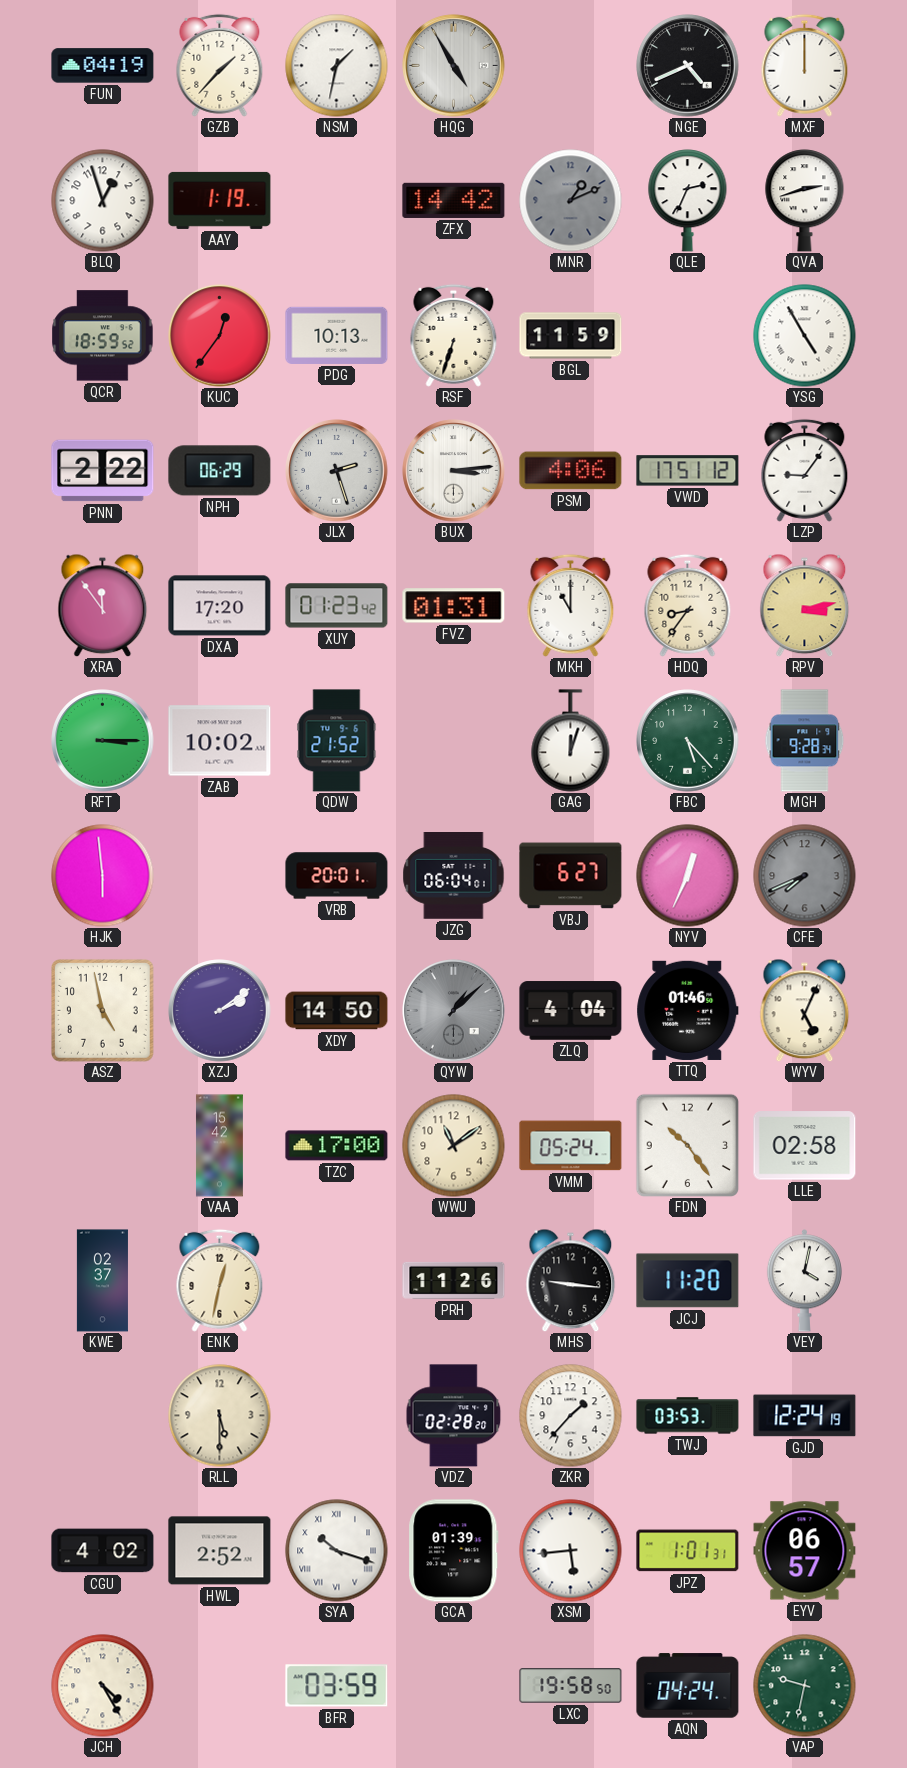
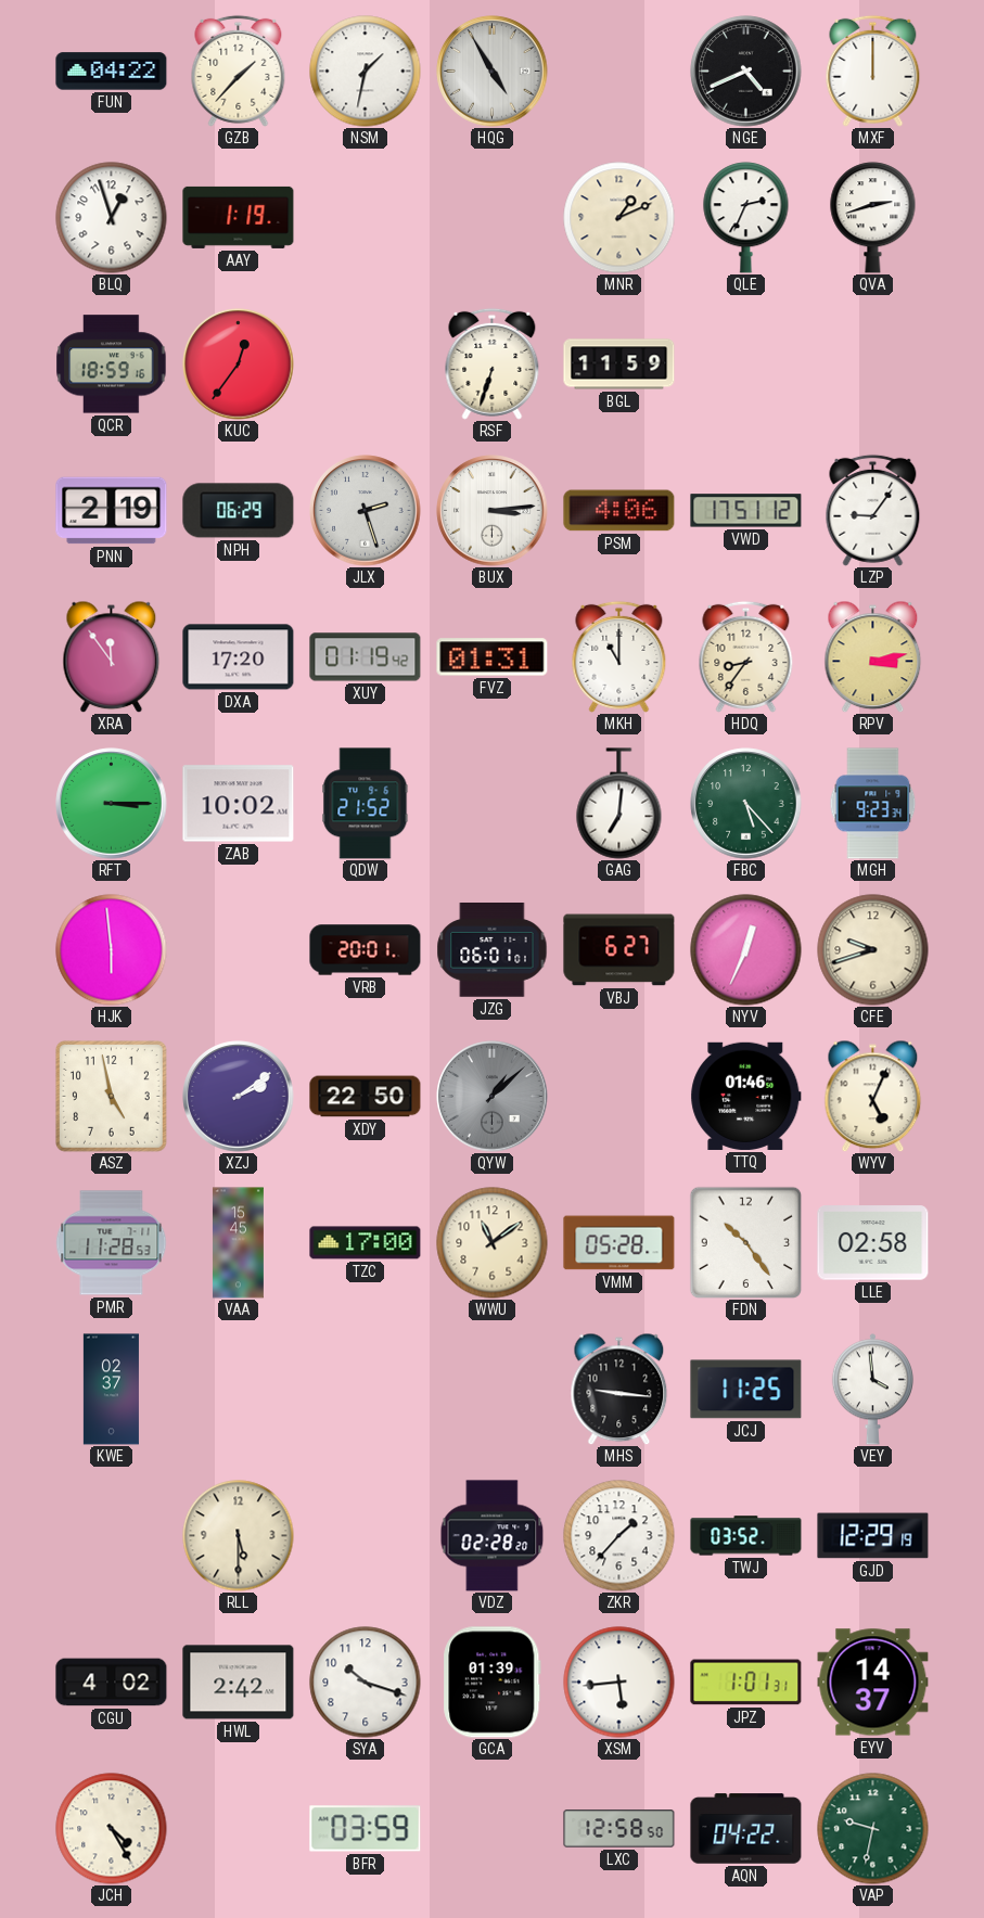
FUN: 04:19 -> 04:22 (112, 72)
ZFX: 14:42 -> none (454, 200)
MNR dial: grey -> cream (619, 218)
QCR: 18:59:52 -> 18:59:16 (112, 365)
PDG: 10:13 -> none (337, 335)
YSG: 4:55 -> none (805, 336)
PNN: 2:22 -> 2:19 (112, 511)
XUY: 01:23 -> 01:19 (366, 657)
GAG: 12:03 -> 7:01 (619, 804)
MGH: 9:28 -> 9:23 (873, 804)
JZG: 06:04 -> 06:01 (493, 950)
CFE: 7:41 -> 9:42 (873, 950)
CFE dial: grey -> cream (873, 950)
XDY: 14:50 -> 22:50 (366, 1097)
ZLQ: 4:04 -> none (571, 1011)
PMR: none -> 11:28 (112, 1243)
VAA: 15:42 -> 15:45 (238, 1243)
VMM: 05:24 -> 05:28 (619, 1243)
ENK: 12:32 -> none (220, 1280)
PRH: 11:26 -> none (454, 1280)
JCJ: 11:20 -> 11:25 (746, 1390)
VEY: 4:02 -> 3:59 (872, 1390)
TWJ: 03:53 -> 03:52 (746, 1536)
GJD: 12:24 -> 12:29 (873, 1536)
HWL: 2:52 -> 2:42 (239, 1683)
SYA numerals: Roman -> Arabic (366, 1683)
EYV: 06:57 -> 14:37 (873, 1683)
LXC: 19:58 -> 12:58 (619, 1829)
AQN: 04:24 -> 04:22 (746, 1829)
